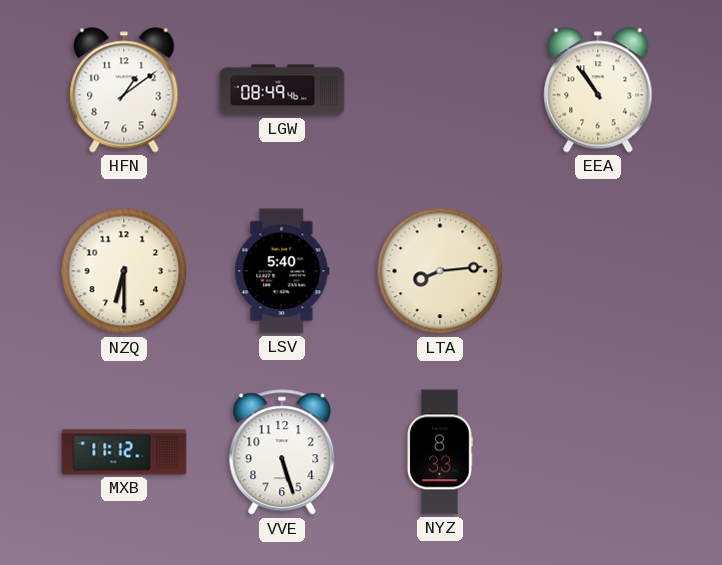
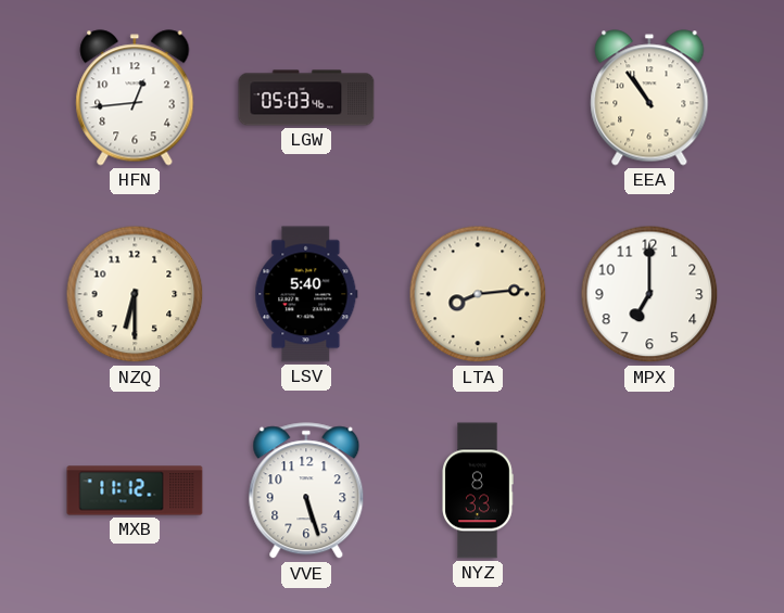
HFN: 1:09 -> 12:44 (135, 98)
LGW: 08:49 -> 05:03 (306, 98)
MPX: none -> 7:00 (649, 294)
